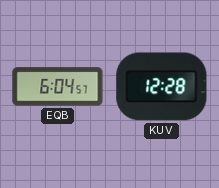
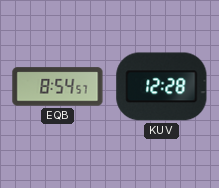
EQB: 6:04 -> 8:54 (58, 87)
